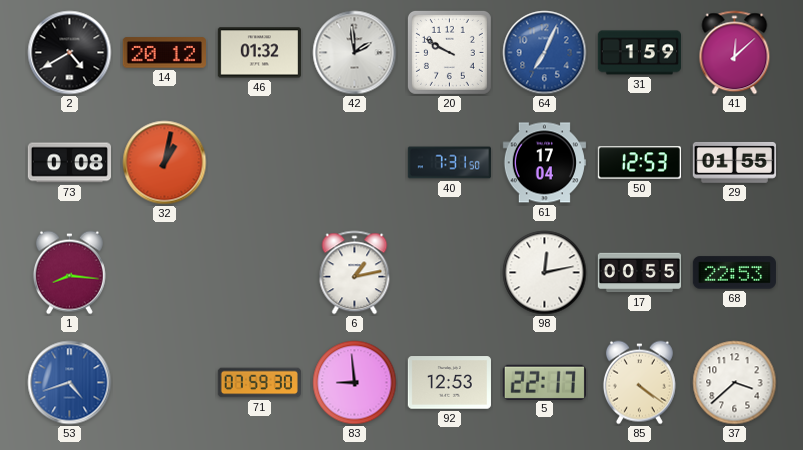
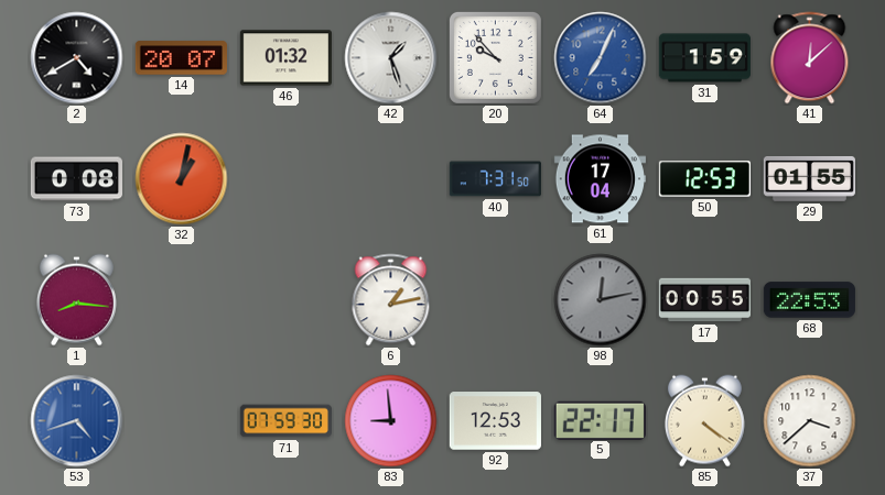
14: 20:12 -> 20:07 (181, 58)
42: 1:59 -> 1:27 (391, 58)
20: 9:50 -> 9:53 (495, 57)
98 dial: white -> grey (601, 300)
